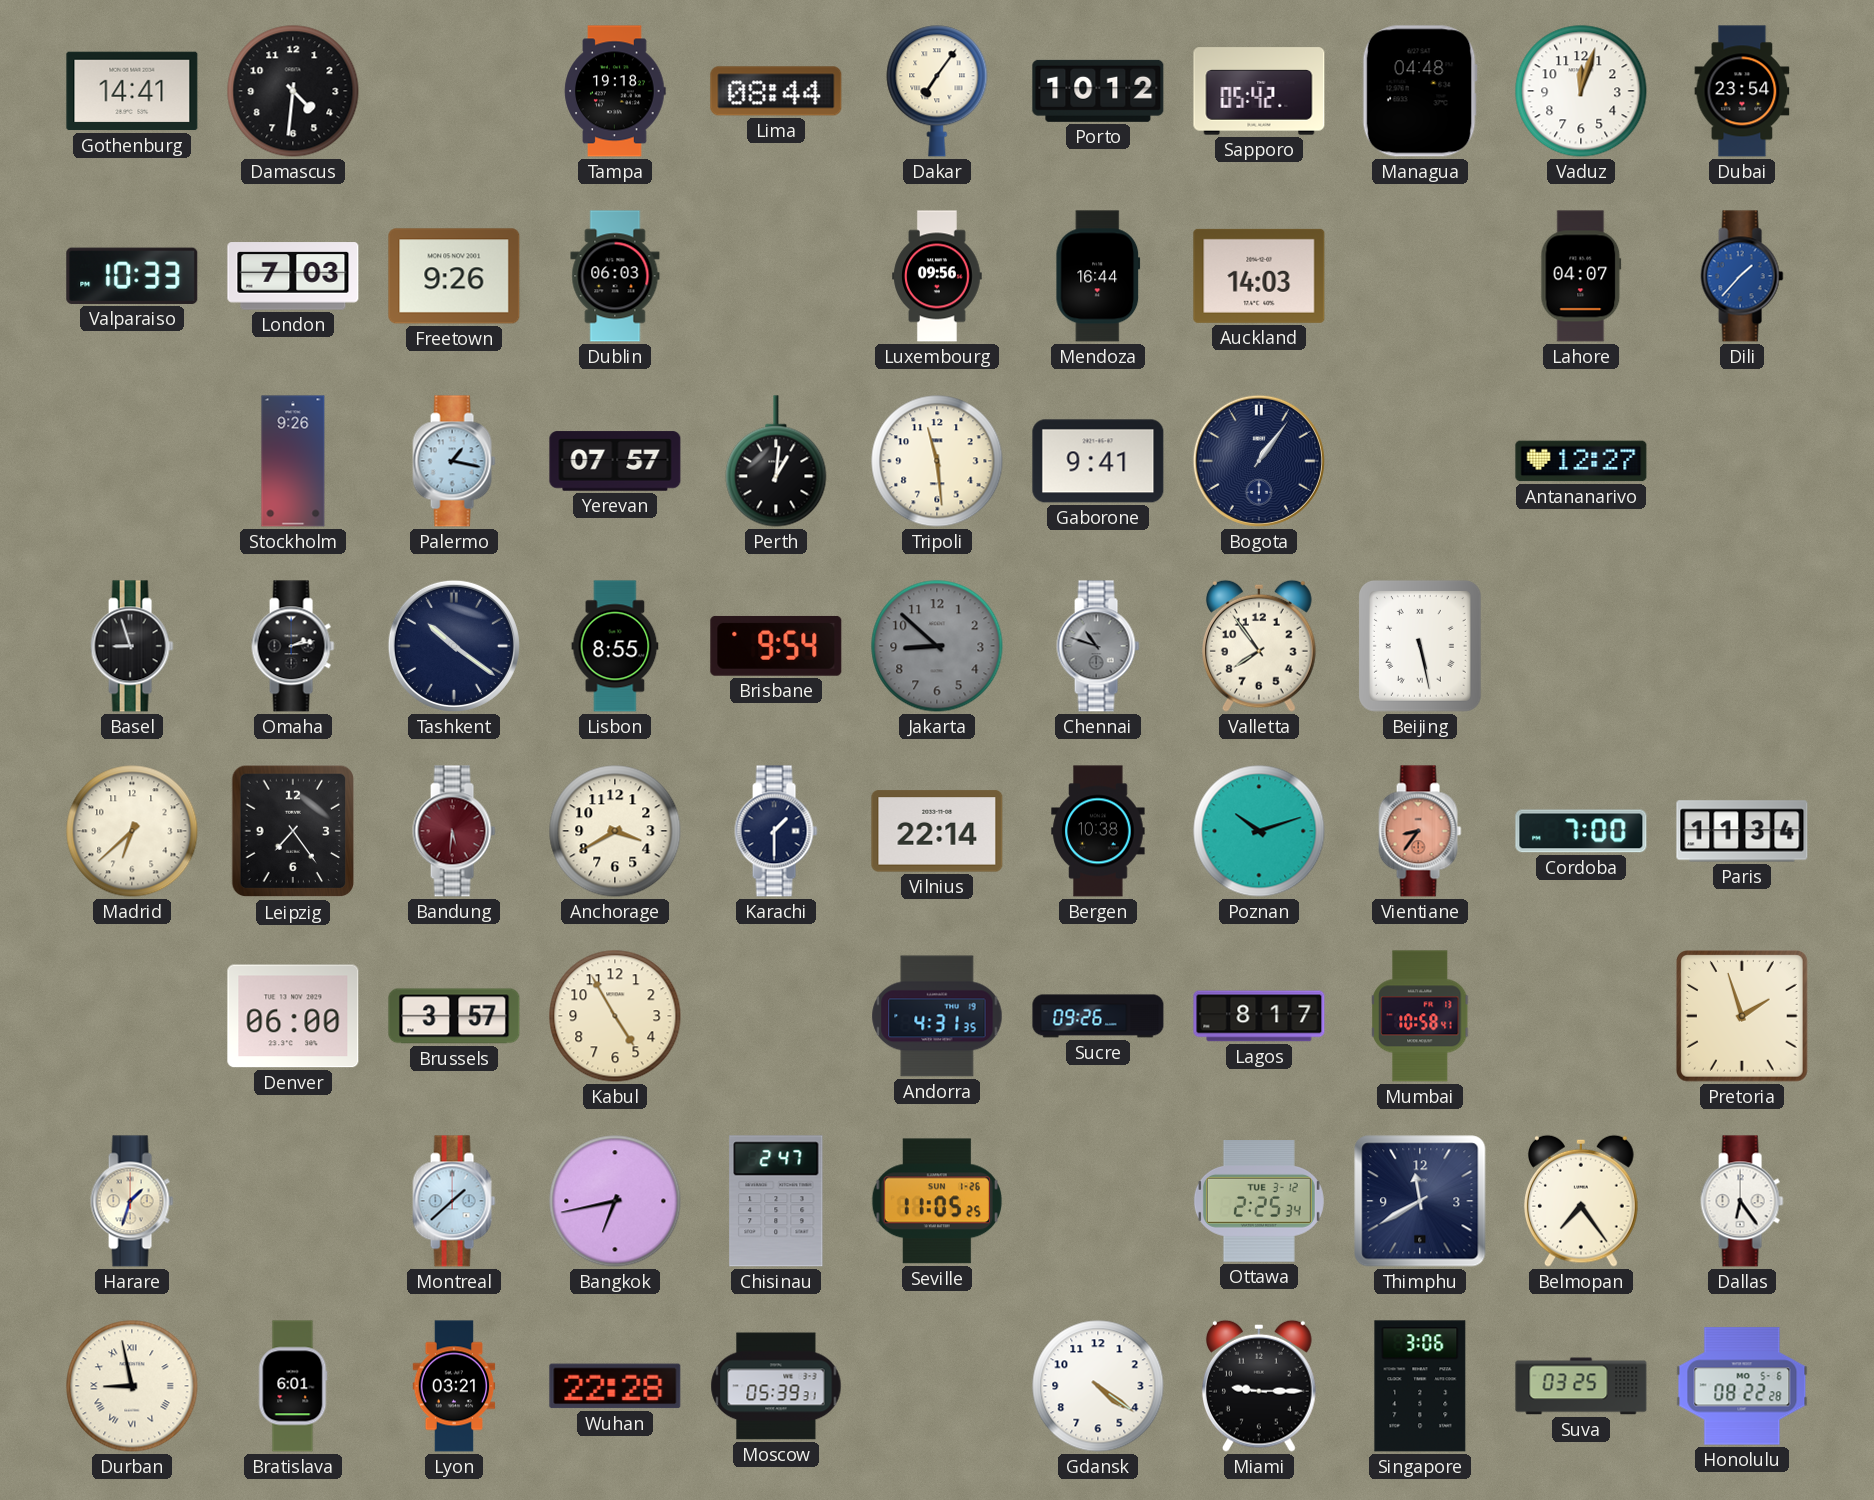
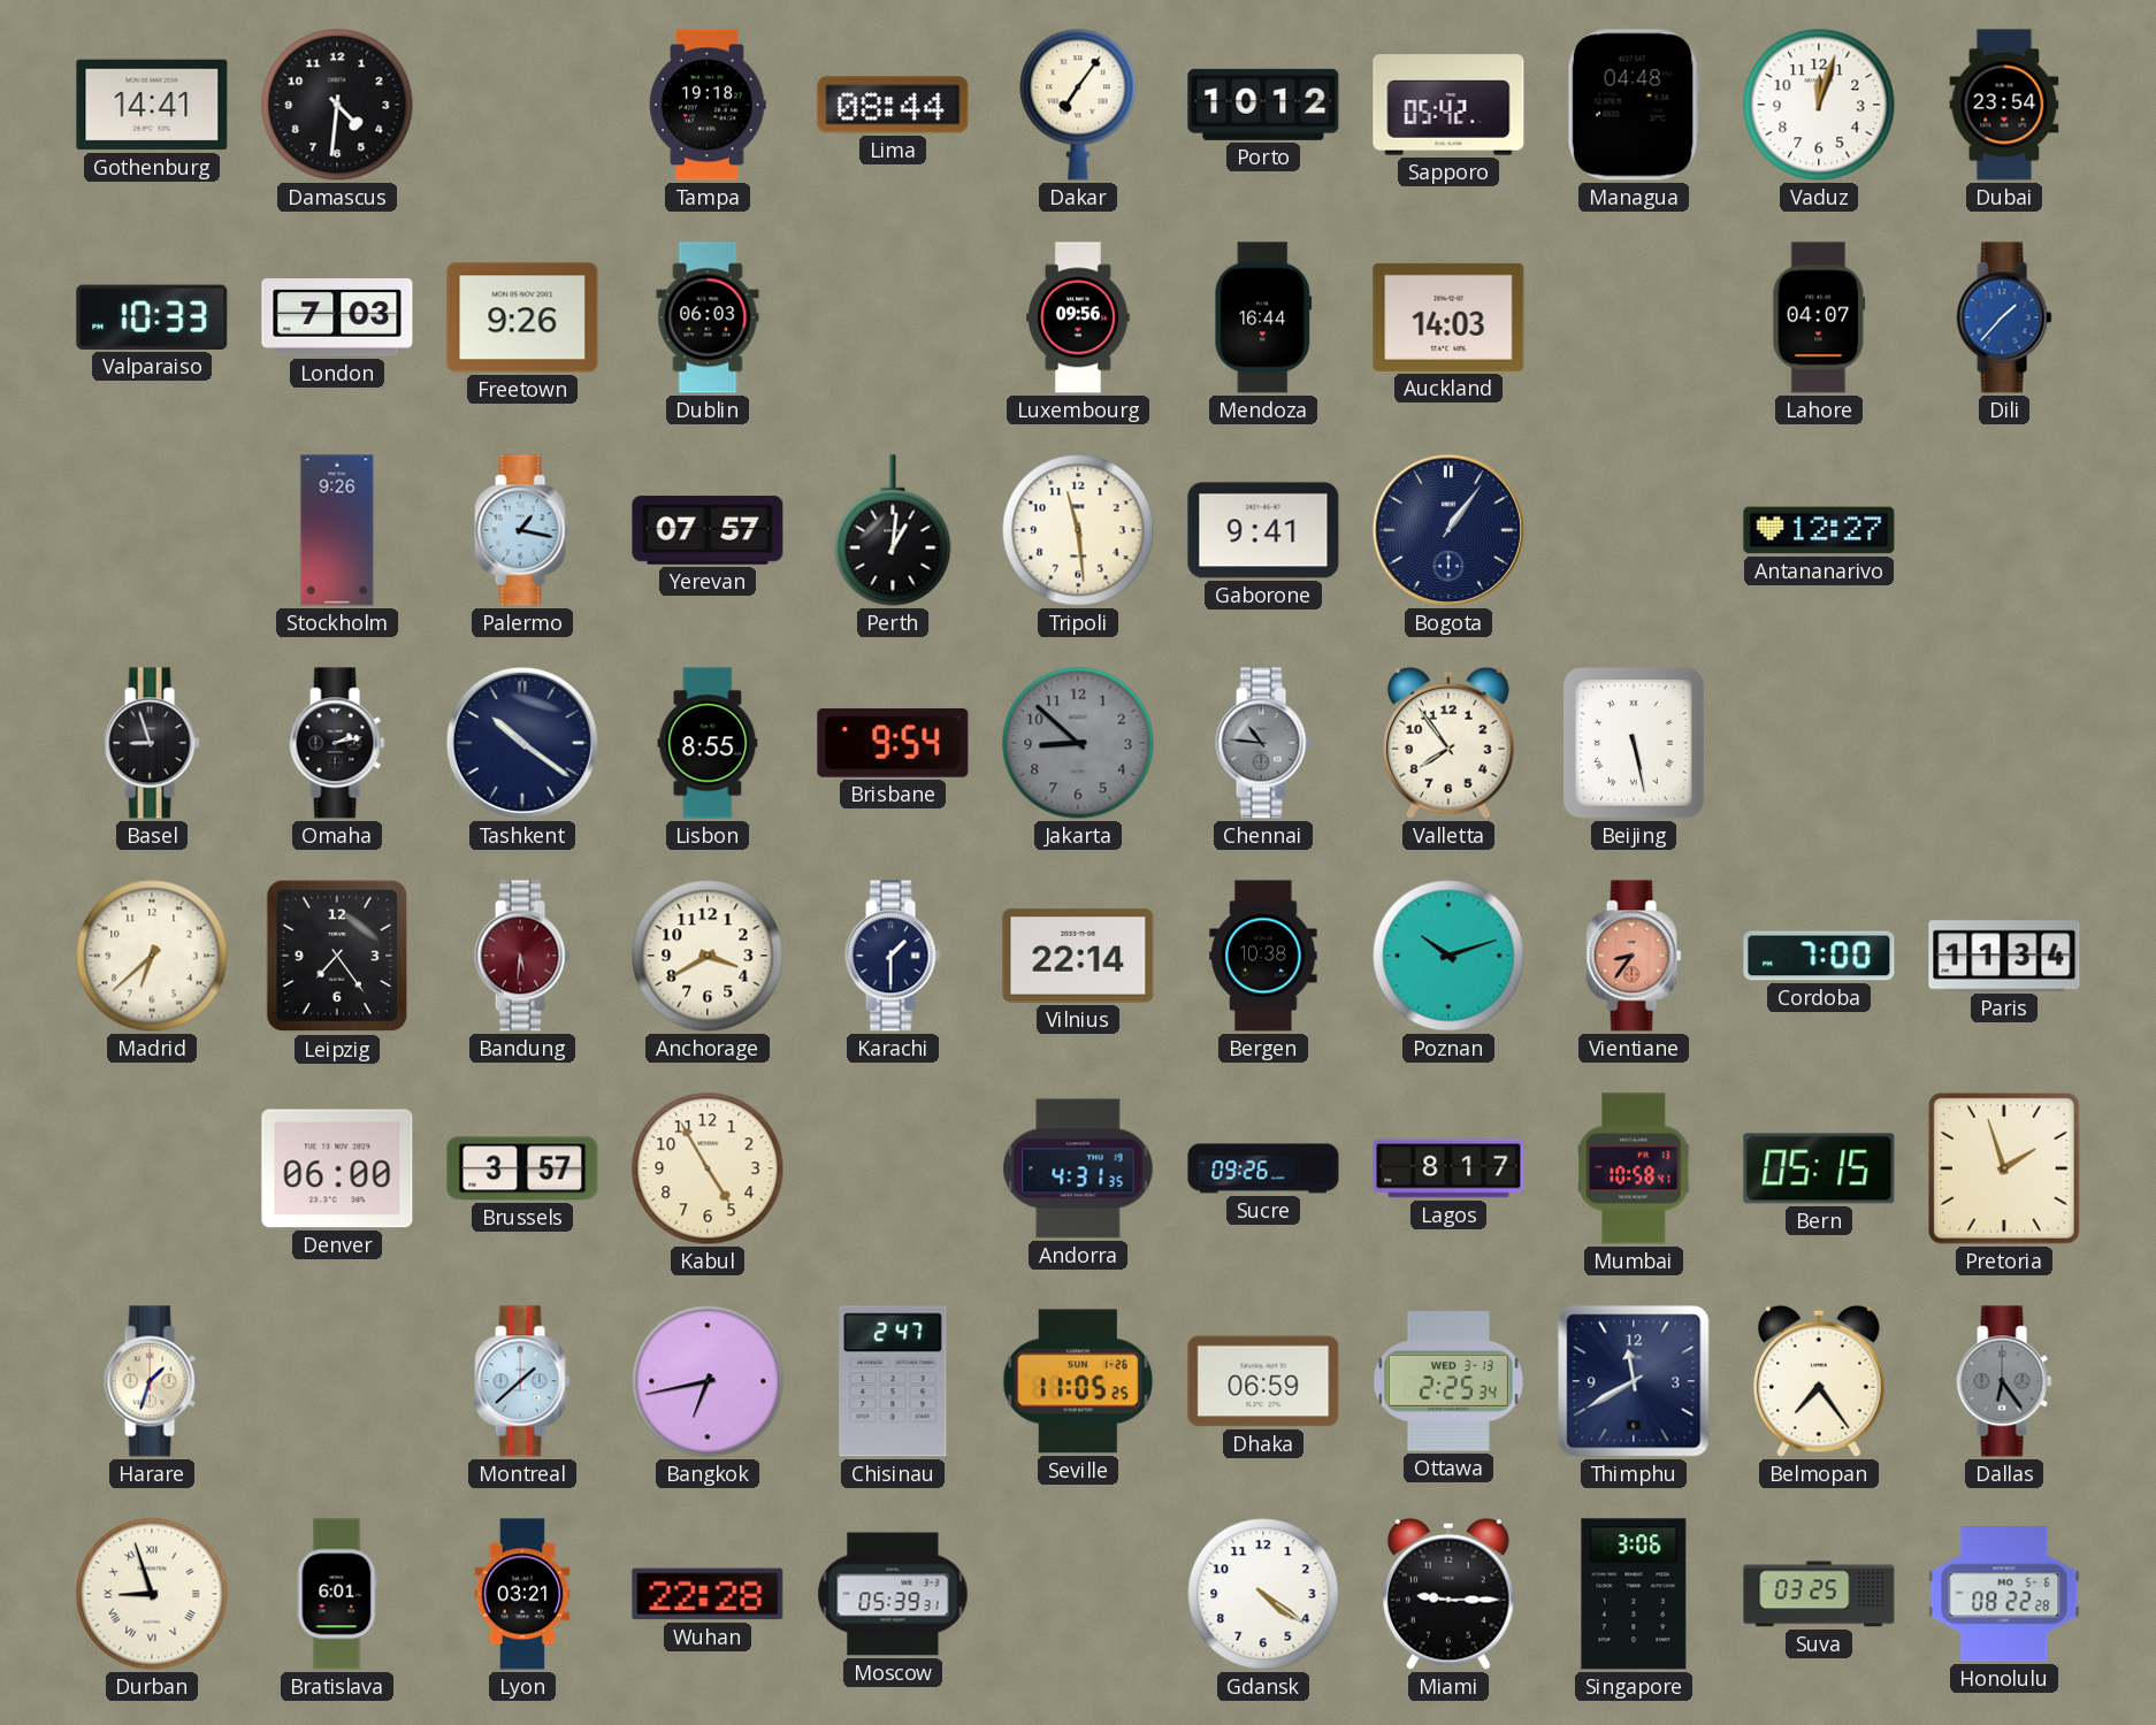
Chennai: 10:48 -> 10:46 (1263, 743)
Bern: none -> 05:15 (1819, 1168)
Dhaka: none -> 06:59 (1263, 1381)
Ottawa date: TUE 3-12 -> WED 3-13 (1448, 1382)
Dallas dial: white -> grey (2004, 1381)
Durban: 8:58 -> 8:57 (152, 1594)
